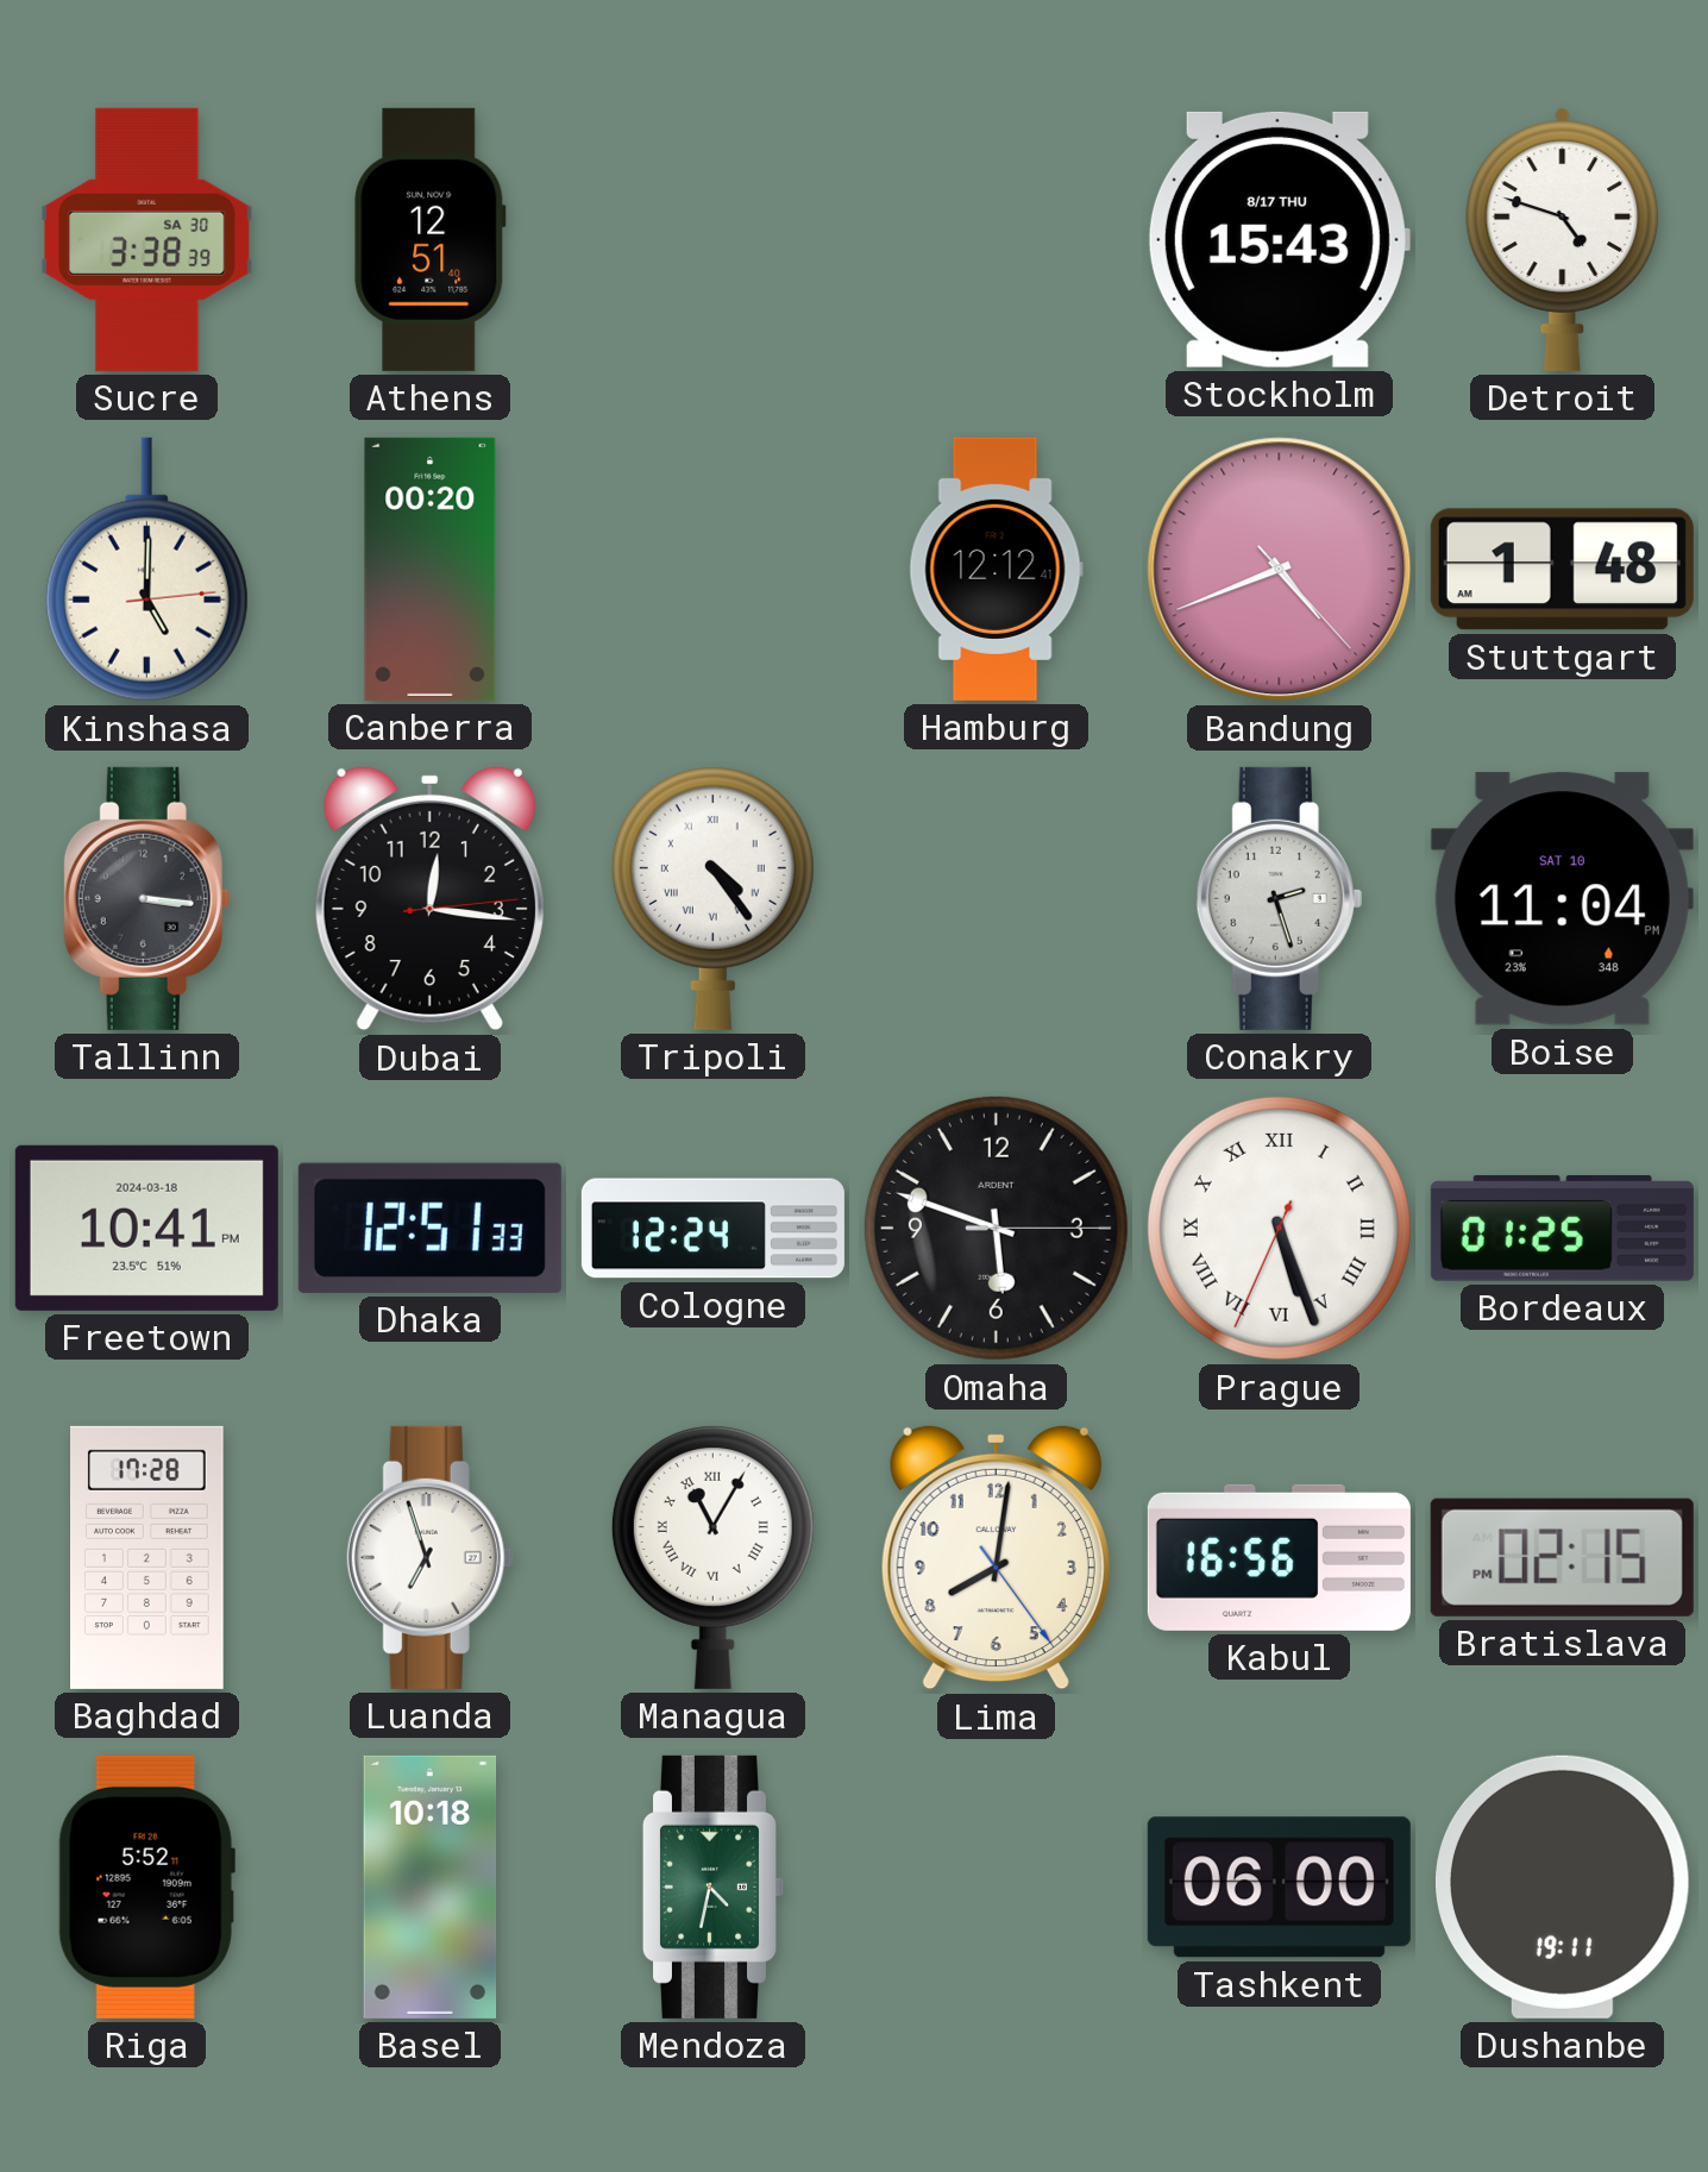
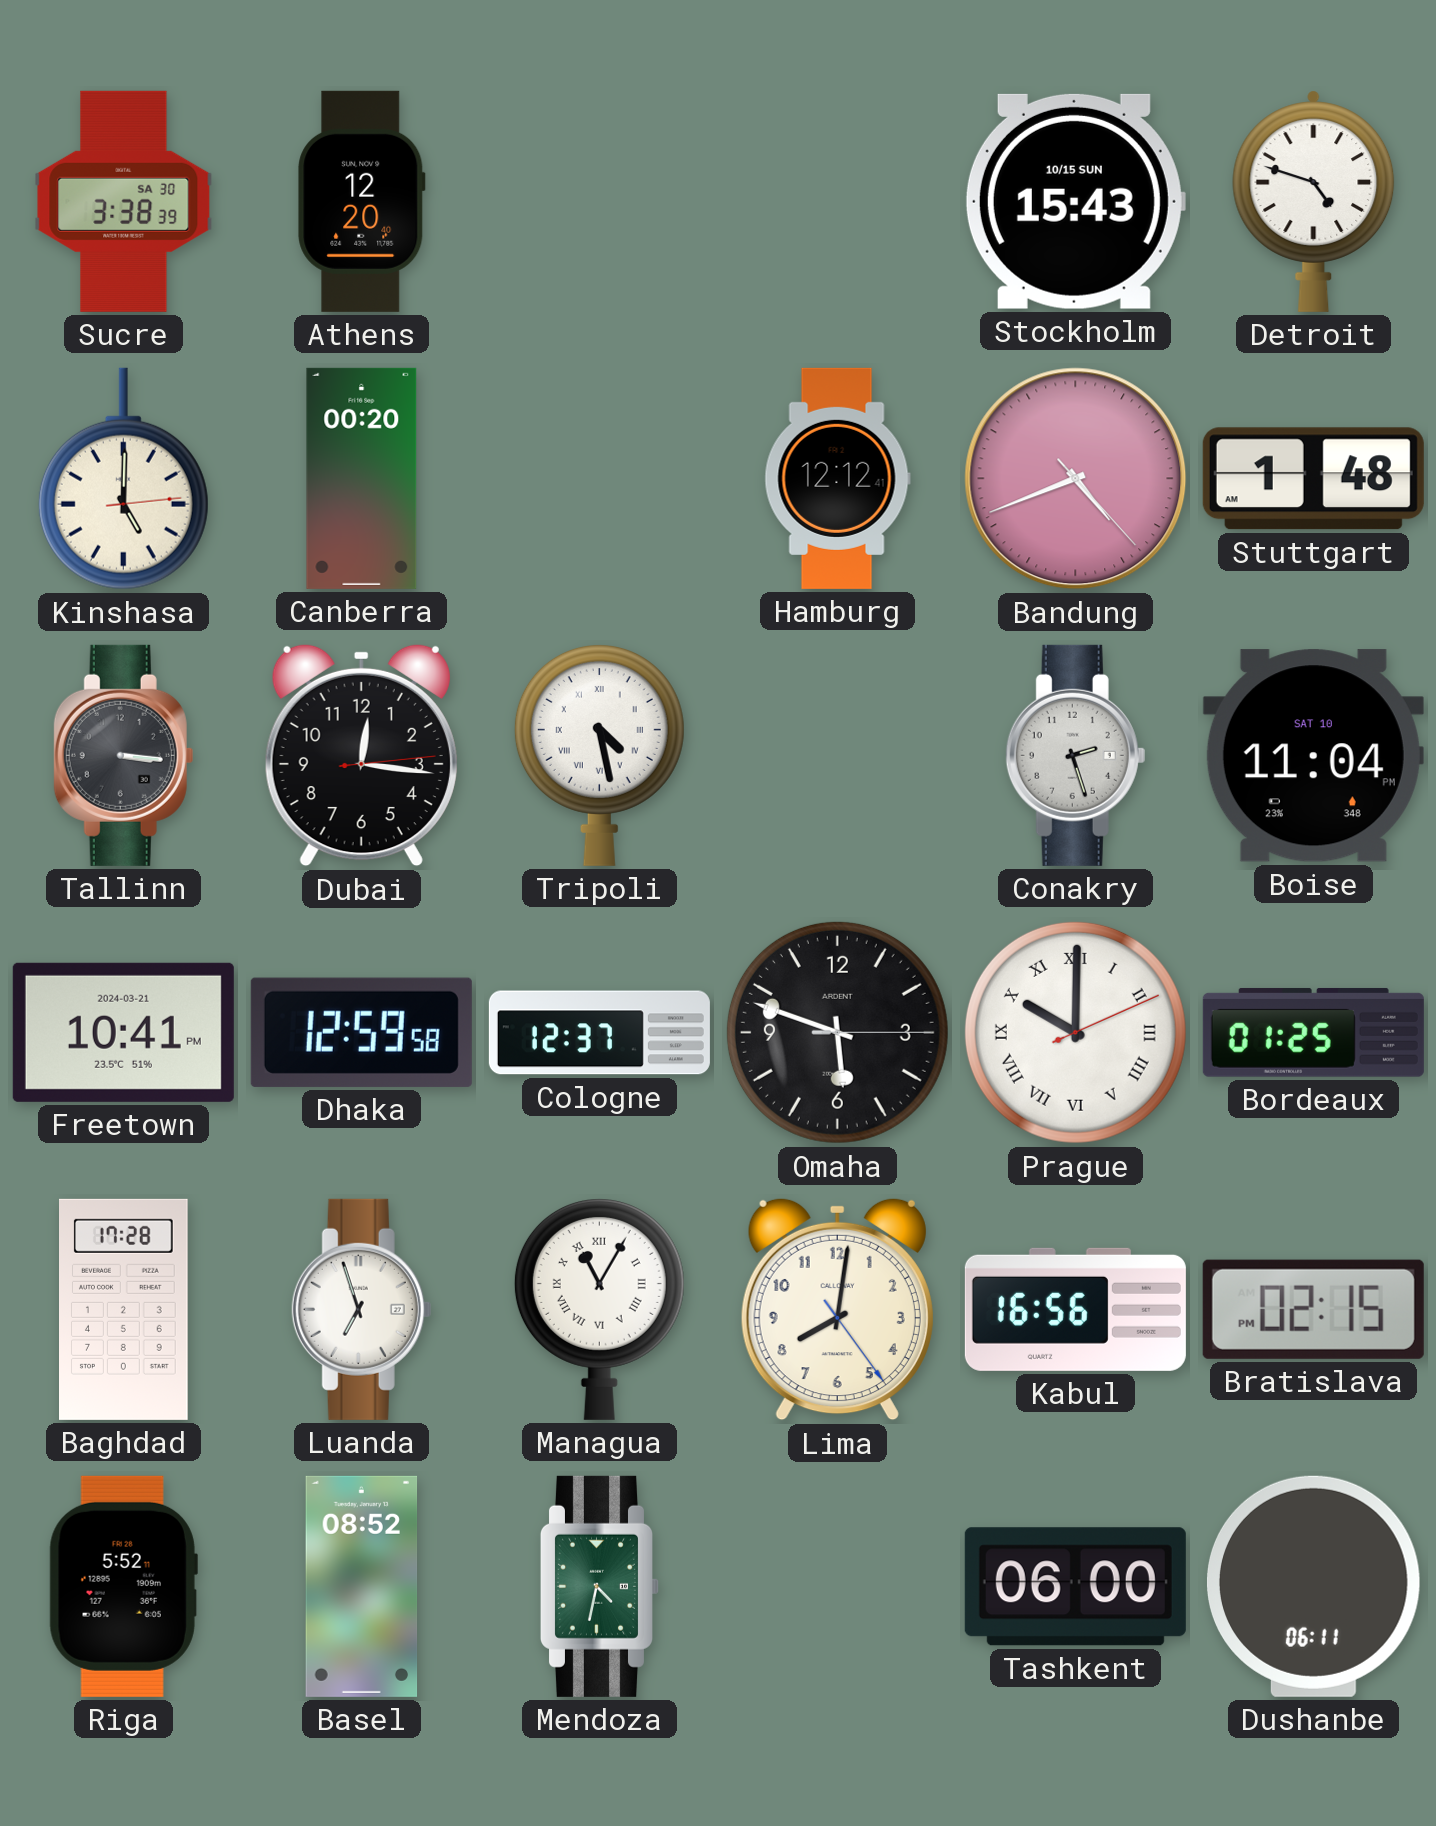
Athens: 12:51 -> 12:20 (362, 201)
Stockholm date: 8/17 THU -> 10/15 SUN (1075, 201)
Tripoli: 4:24 -> 4:28 (599, 756)
Freetown date: 2024-03-18 -> 2024-03-21 (123, 1032)
Dhaka: 12:51 -> 12:59 (361, 1032)
Cologne: 12:24 -> 12:37 (599, 1033)
Prague: 5:26 -> 10:00 (1075, 1032)
Basel: 10:18 -> 08:52 (362, 1586)
Dushanbe: 19:11 -> 06:11 (1313, 1586)
